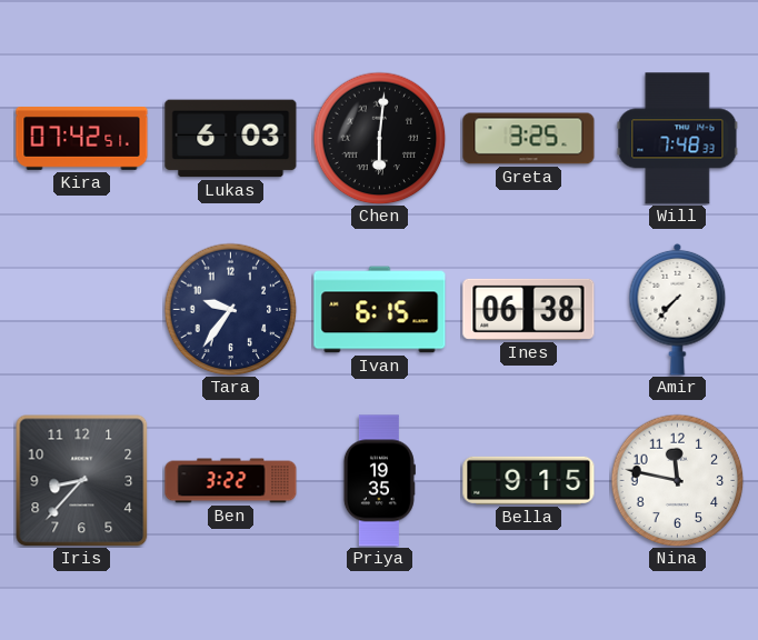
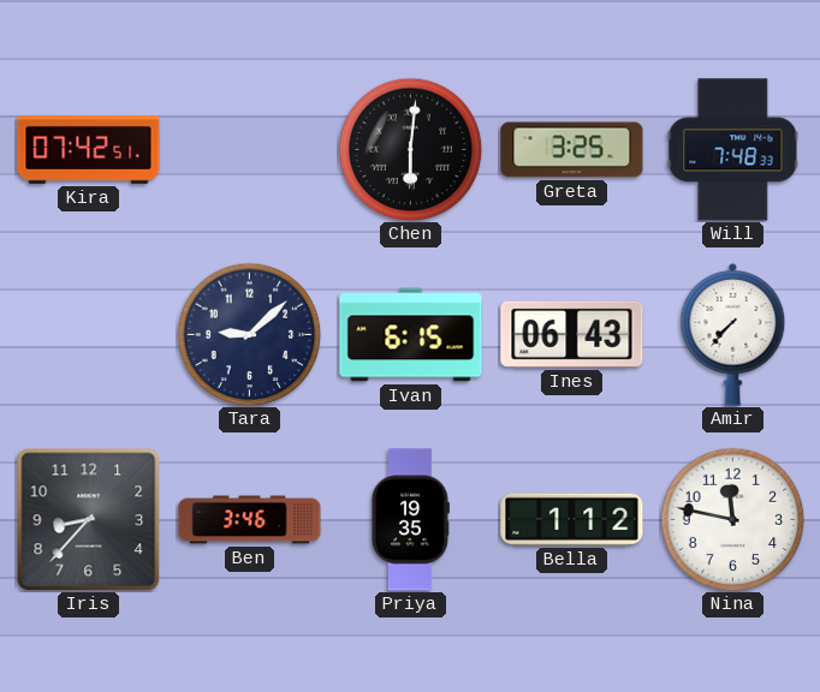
Lukas: 6:03 -> none (231, 139)
Tara: 9:36 -> 9:08 (249, 334)
Ines: 06:38 -> 06:43 (572, 334)
Ben: 3:22 -> 3:46 (250, 520)
Bella: 9:15 -> 1:12 (572, 519)
